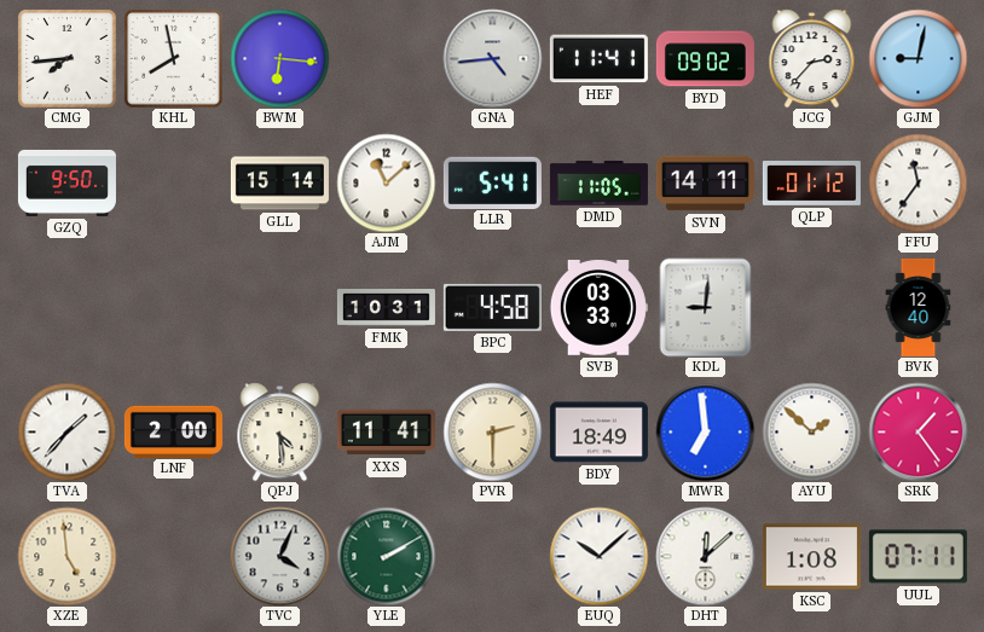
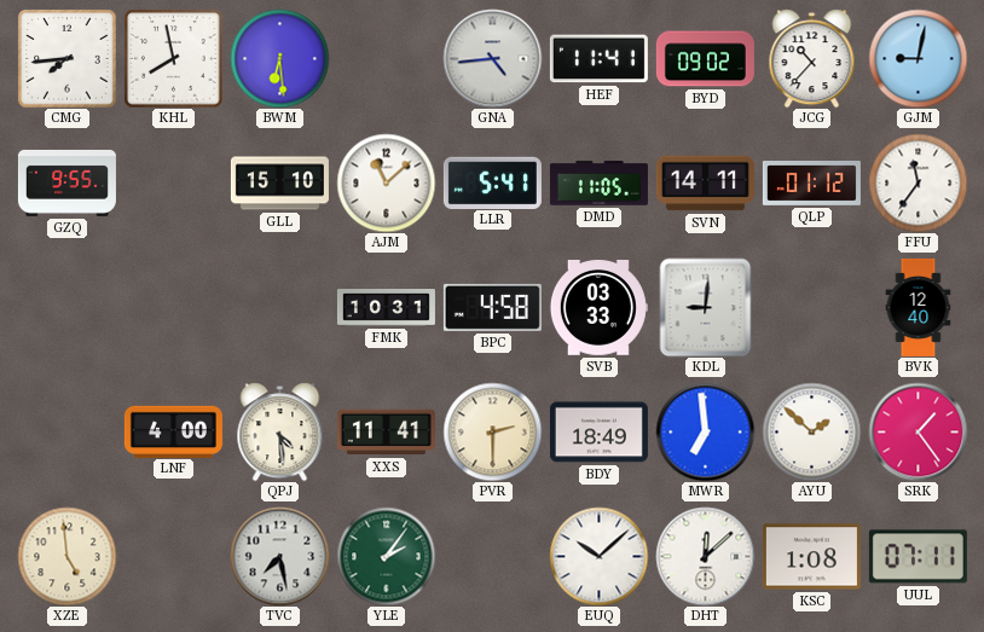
BWM: 6:16 -> 6:29 (279, 58)
JCG: 2:37 -> 10:37 (812, 58)
GZQ: 9:50 -> 9:55 (66, 182)
GLL: 15:14 -> 15:10 (279, 184)
TVA: 1:37 -> none (66, 431)
LNF: 2:00 -> 4:00 (173, 431)
TVC: 4:04 -> 7:28 (279, 556)
YLE: 2:10 -> 2:06 (386, 556)
